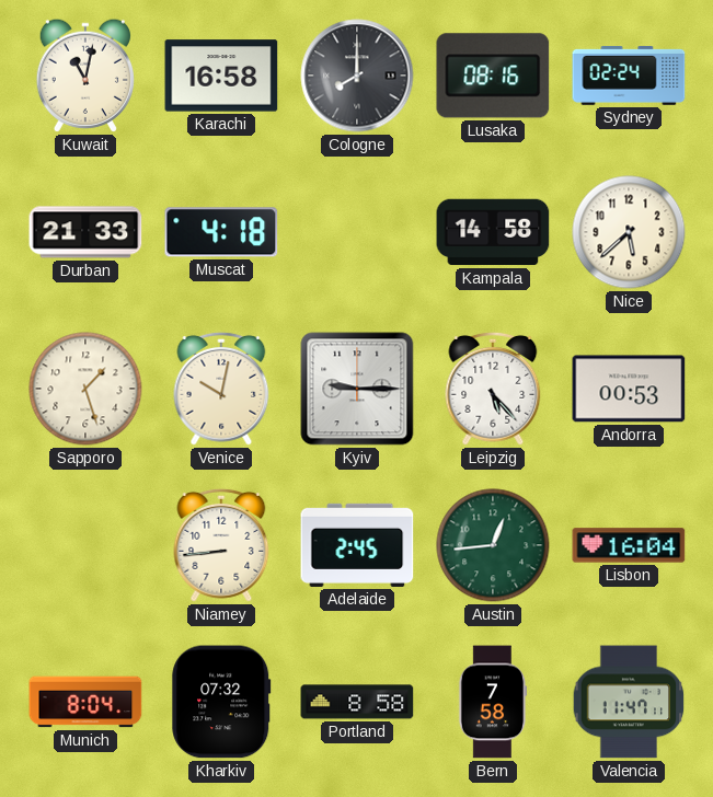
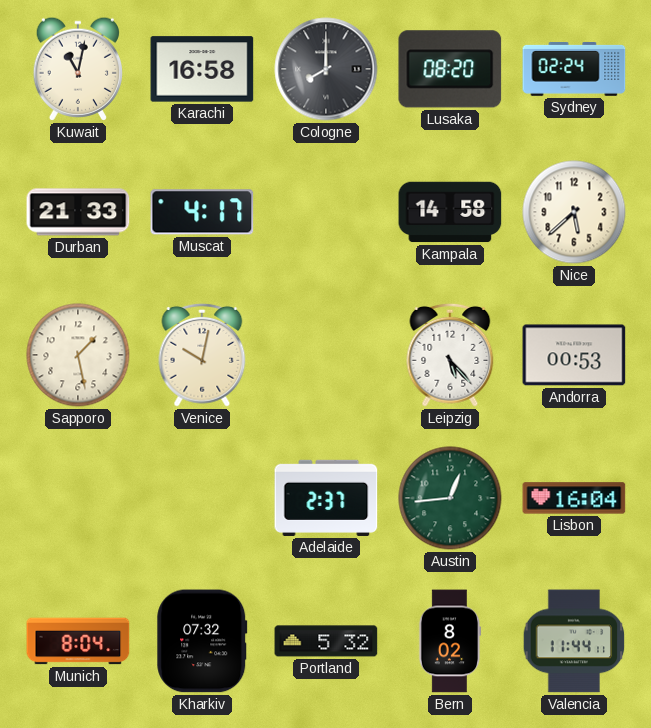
Lusaka: 08:16 -> 08:20 (450, 69)
Muscat: 4:18 -> 4:17 (202, 212)
Sapporo: 1:27 -> 1:28 (78, 355)
Kyiv: 9:15 -> none (357, 389)
Niamey: 8:44 -> none (221, 545)
Adelaide: 2:45 -> 2:37 (326, 498)
Portland: 8:58 -> 5:32 (326, 641)
Bern: 7:58 -> 8:02 (450, 641)
Valencia: 11:47 -> 11:44 (574, 641)
